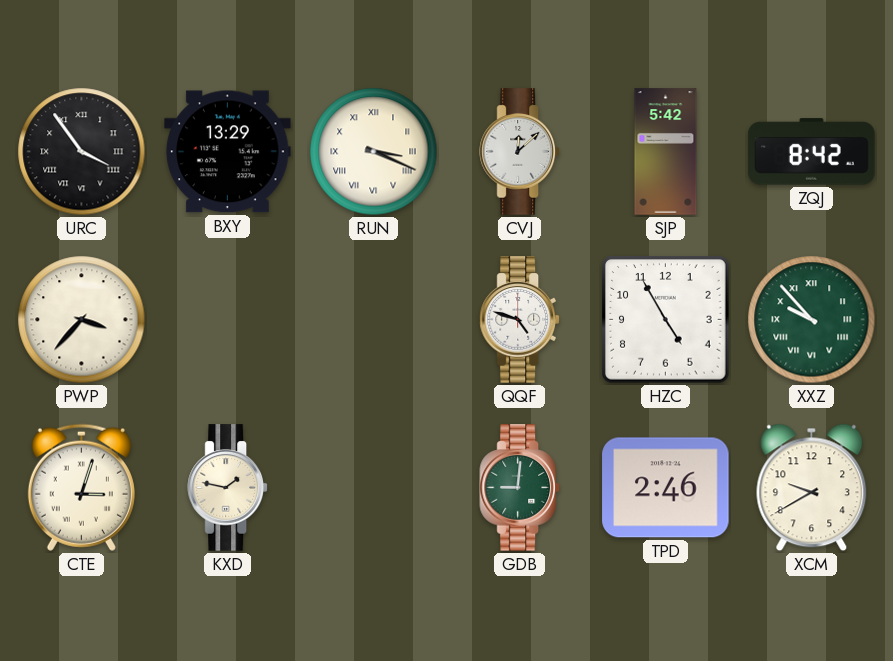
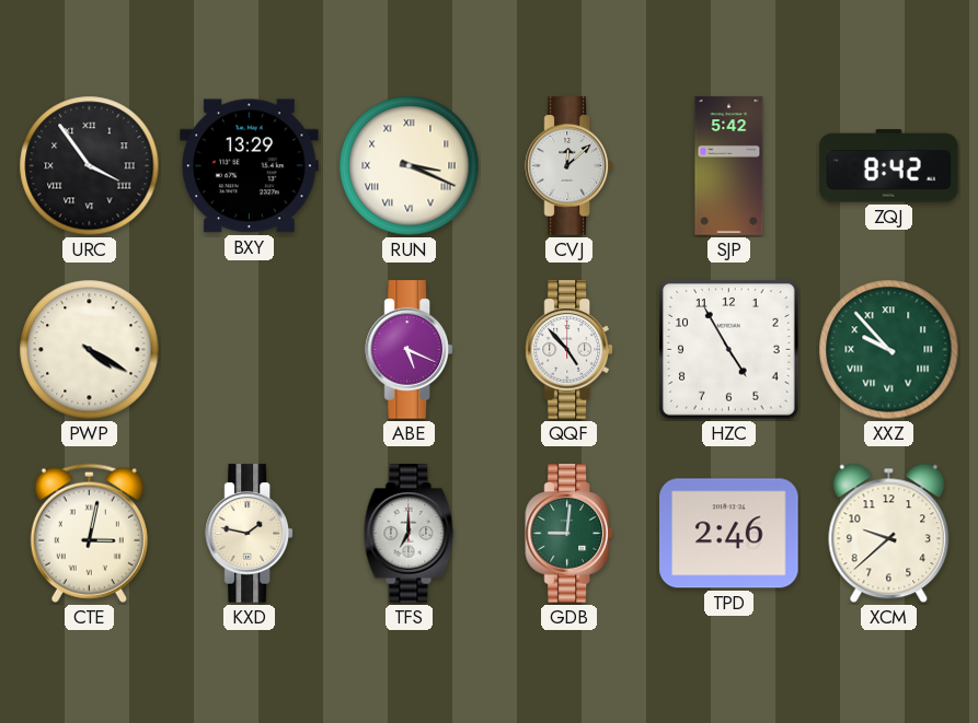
PWP: 3:37 -> 4:20 (90, 350)
ABE: none -> 5:19 (409, 350)
QQF: 4:48 -> 4:53 (568, 350)
CTE: 3:03 -> 3:02 (89, 533)
TFS: none -> 7:00 (410, 534)
XCM: 9:40 -> 9:38 (889, 534)
